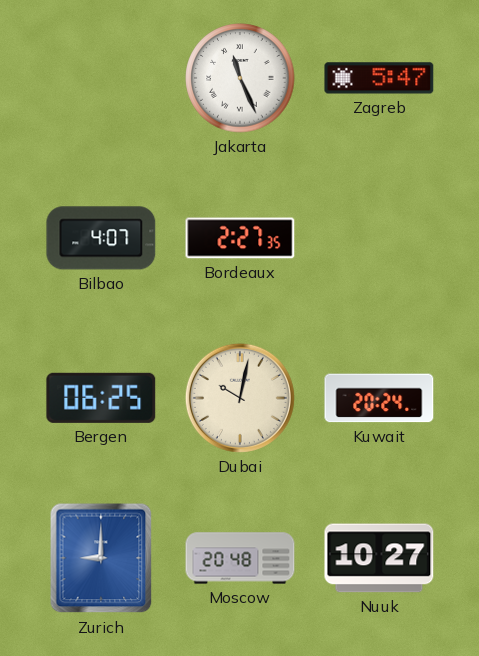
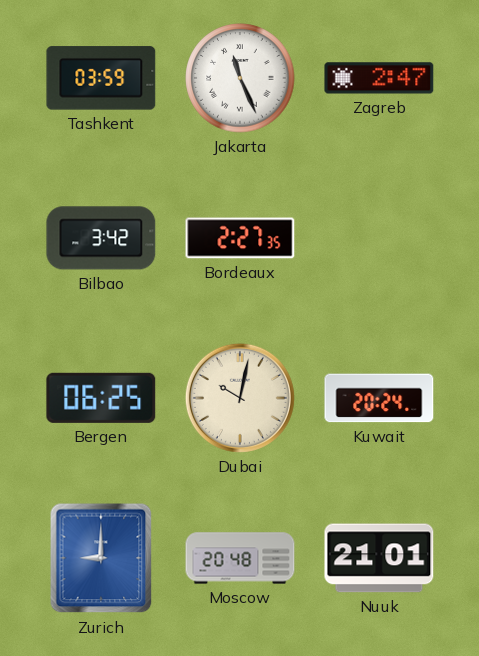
Tashkent: none -> 03:59 (101, 78)
Zagreb: 5:47 -> 2:47 (379, 78)
Bilbao: 4:07 -> 3:42 (101, 238)
Nuuk: 10:27 -> 21:01 (379, 558)
